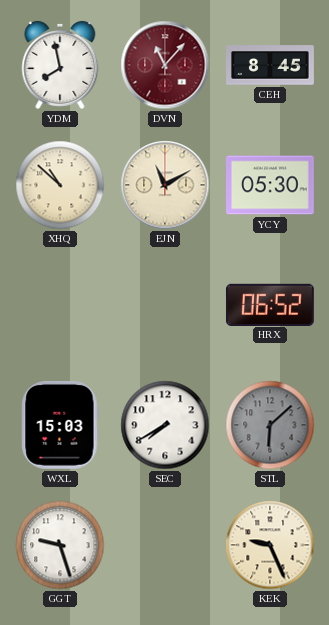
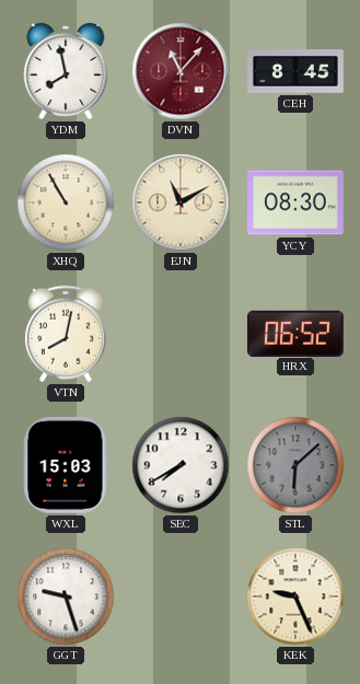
XHQ: 10:52 -> 10:55 (66, 202)
YCY: 05:30 -> 08:30 (297, 202)
VTN: none -> 8:02 (66, 334)
